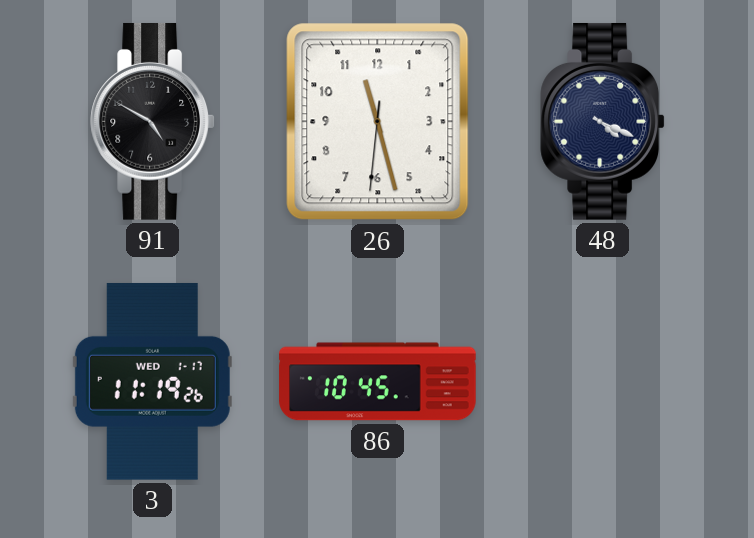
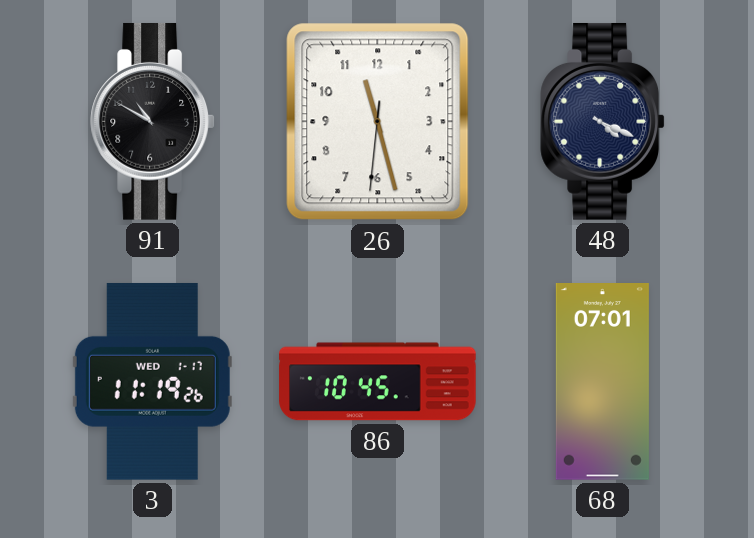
91: 4:50 -> 10:50 (152, 121)
68: none -> 07:01 (602, 382)
